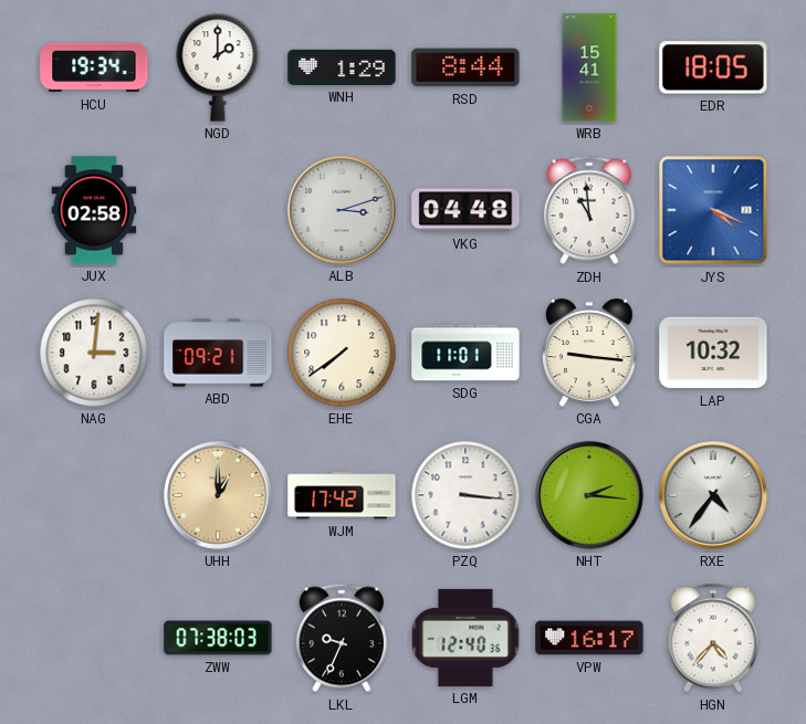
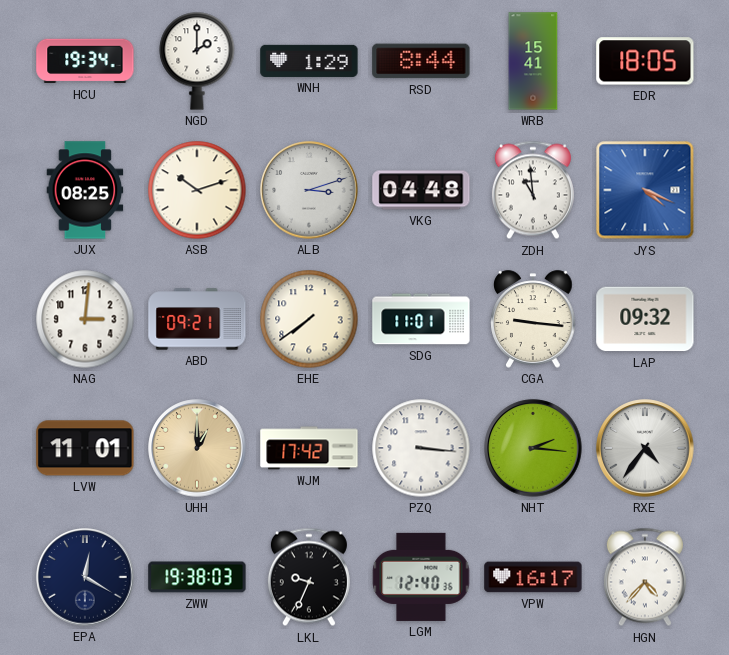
JUX: 02:58 -> 08:25 (85, 190)
ASB: none -> 10:12 (197, 190)
LAP: 10:32 -> 09:32 (645, 319)
LVW: none -> 11:01 (85, 448)
EPA: none -> 12:20 (85, 577)
ZWW: 07:38 -> 19:38 (197, 577)
